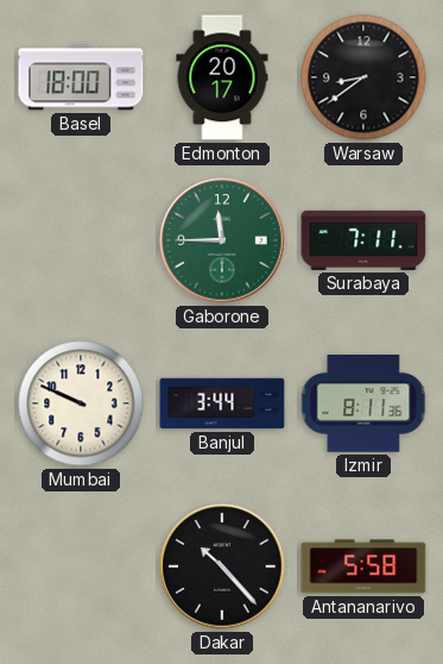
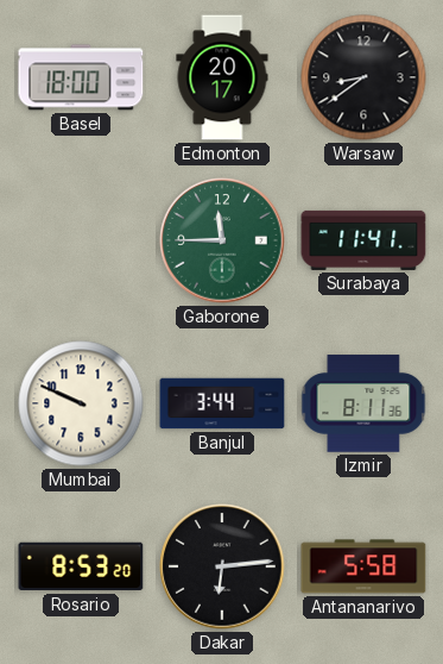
Surabaya: 7:11 -> 11:41 (363, 240)
Rosario: none -> 8:53 (81, 566)
Dakar: 10:23 -> 6:14 (222, 566)
